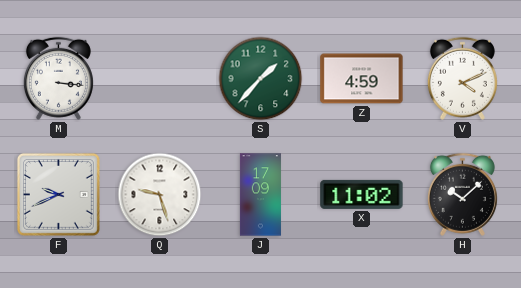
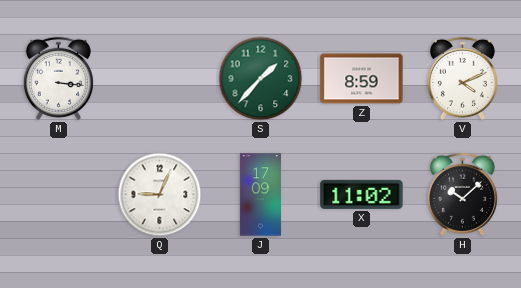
Z: 4:59 -> 8:59 (362, 79)
F: 9:41 -> none (58, 194)
Q: 9:27 -> 9:04 (160, 195)
